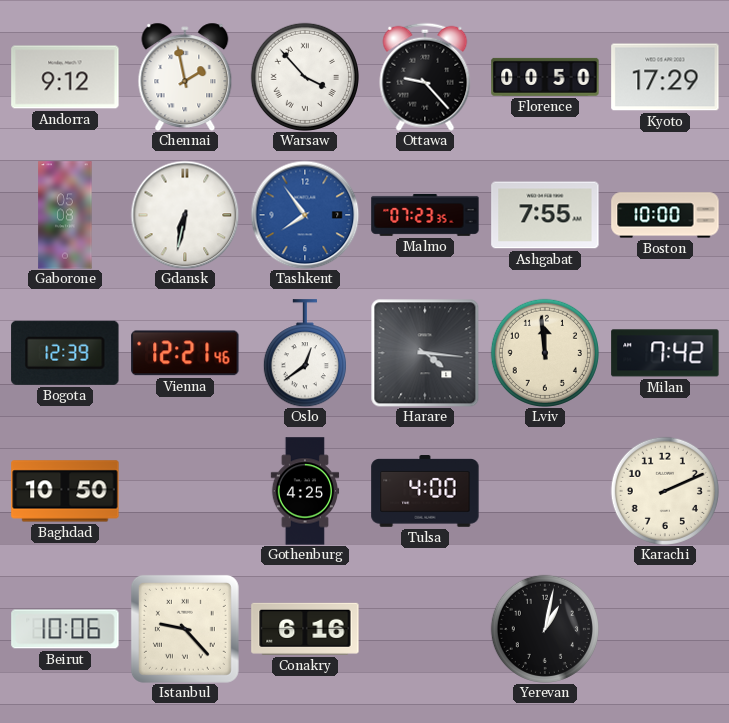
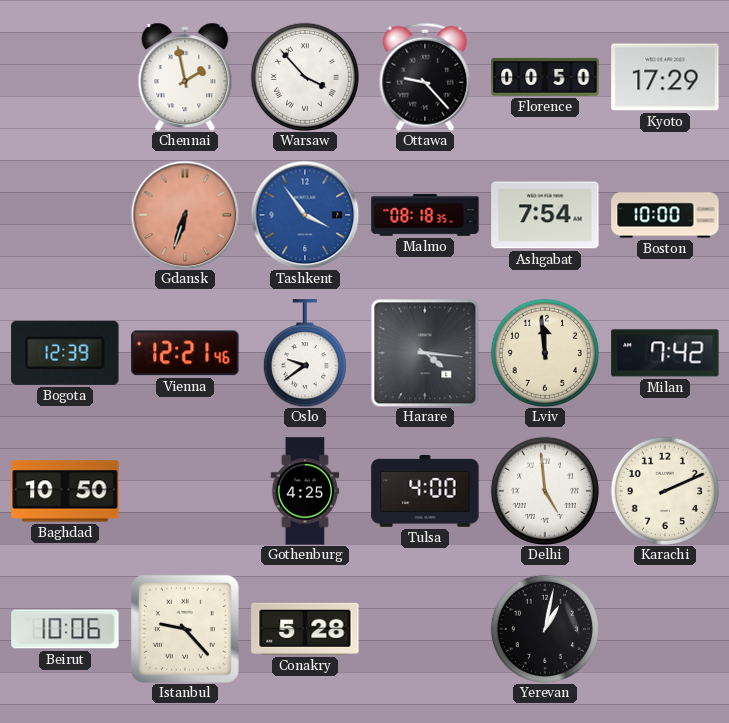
Andorra: 9:12 -> none (65, 77)
Gaborone: 05:08 -> none (65, 215)
Gdansk: 6:32 -> 6:33 (185, 215)
Gdansk dial: white -> salmon (185, 215)
Tashkent: 7:54 -> 3:54 (305, 215)
Malmo: 07:23 -> 08:18 (425, 215)
Ashgabat: 7:55 -> 7:54 (545, 215)
Oslo: 12:39 -> 9:39 (305, 353)
Delhi: none -> 4:59 (545, 491)
Conakry: 6:16 -> 5:28 (305, 629)
